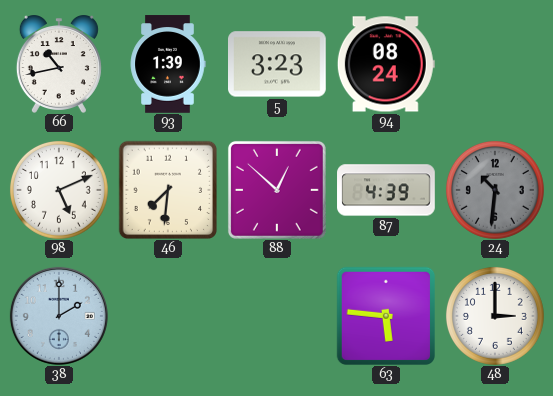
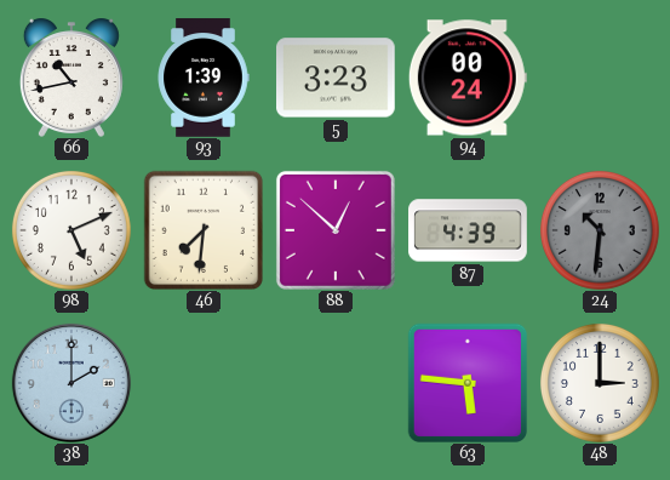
94: 08:24 -> 00:24 (468, 78)
